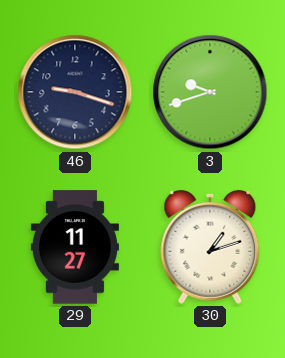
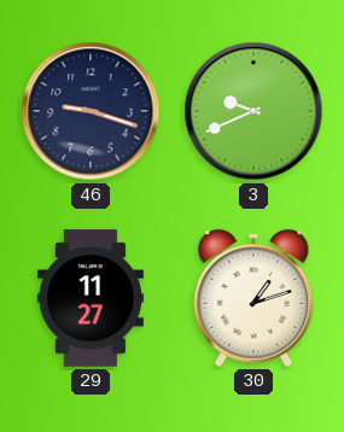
3: 9:42 -> 9:41 (253, 111)
